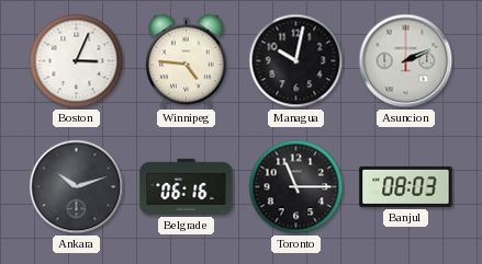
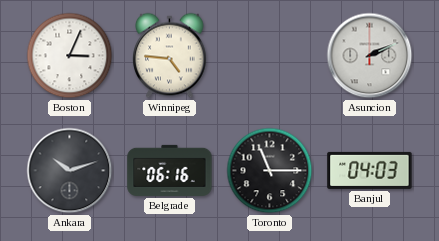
Managua: 10:02 -> none (296, 61)
Banjul: 08:03 -> 04:03 (370, 170)
